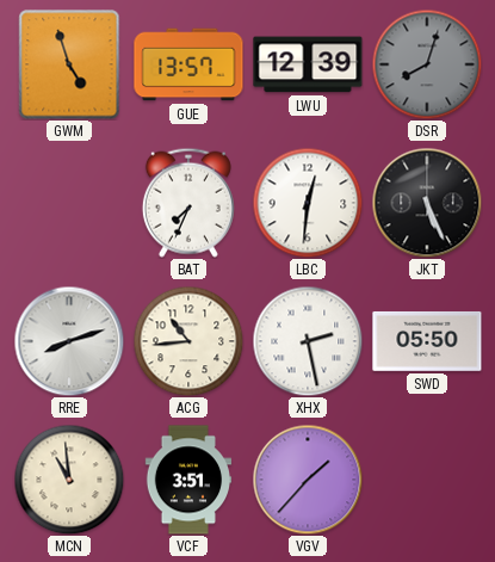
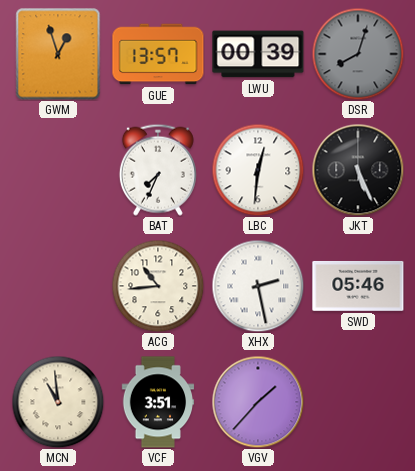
GWM: 4:57 -> 12:57 (58, 54)
LWU: 12:39 -> 00:39 (258, 54)
RRE: 8:12 -> none (69, 341)
SWD: 05:50 -> 05:46 (358, 286)
